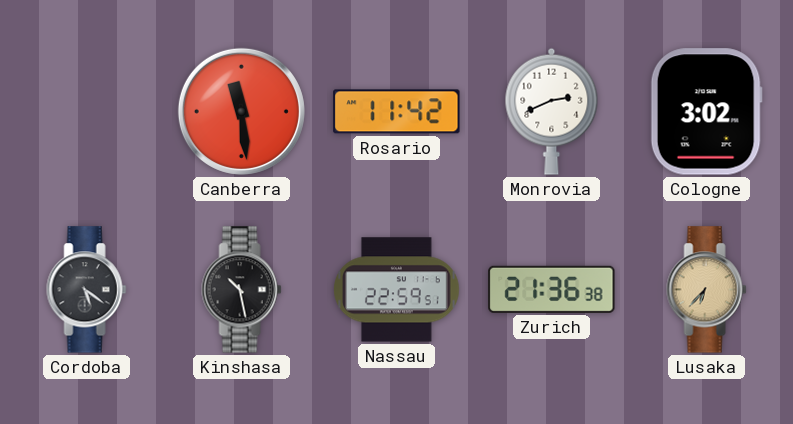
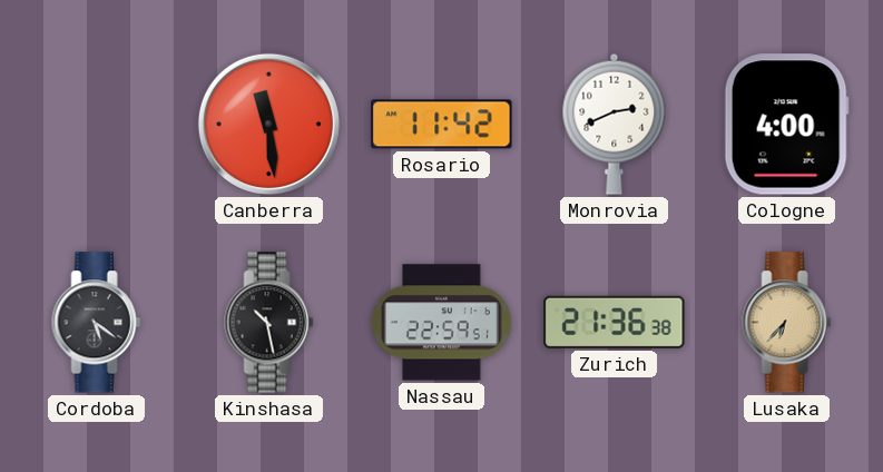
Cologne: 3:02 -> 4:00 (786, 125)
